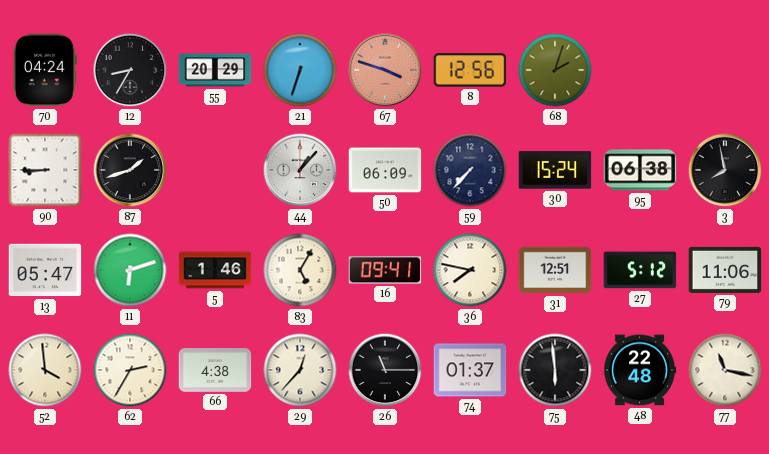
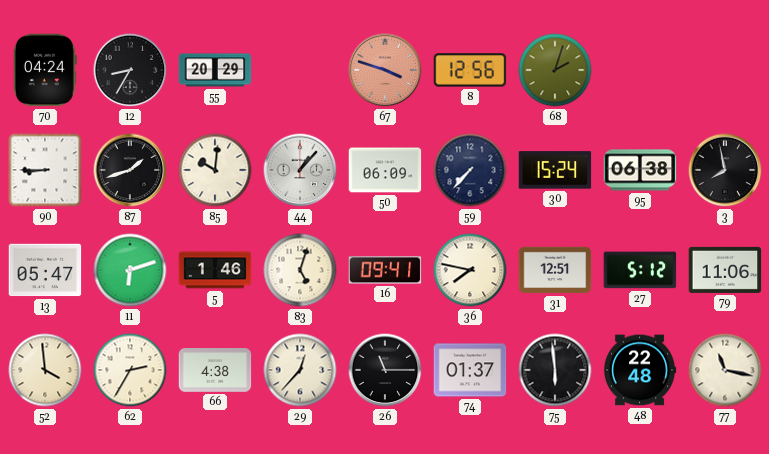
21: 6:33 -> none (300, 70)
85: none -> 10:01 (215, 170)
83: 5:05 -> 5:03 (300, 270)
